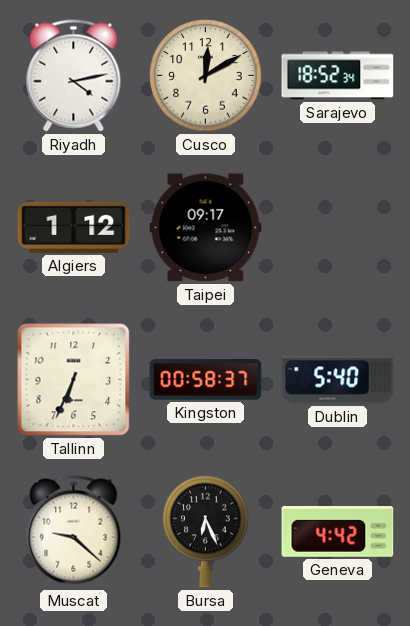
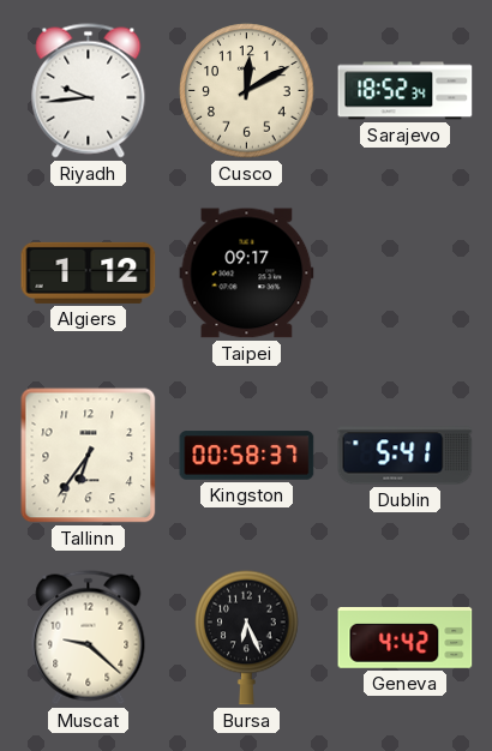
Riyadh: 4:13 -> 9:44 (89, 91)
Tallinn: 6:34 -> 6:36 (89, 456)
Dublin: 5:40 -> 5:41 (406, 456)
